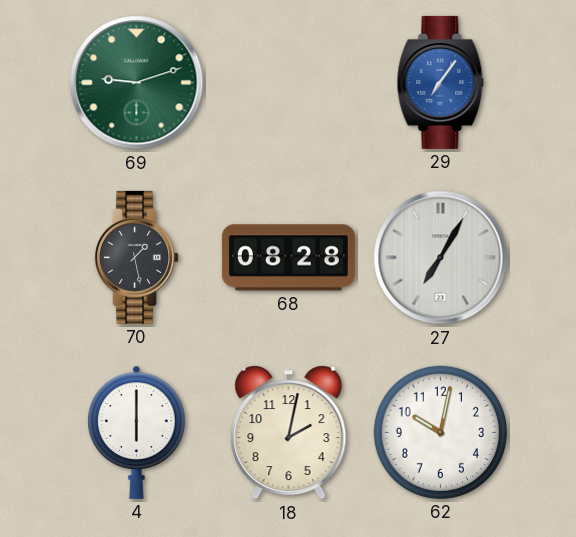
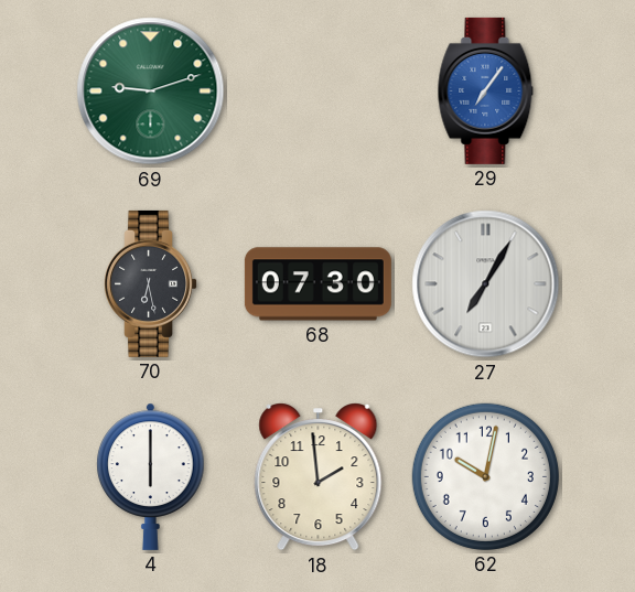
70: 1:28 -> 6:28 (151, 283)
68: 08:28 -> 07:30 (317, 284)
18: 2:02 -> 1:59 (319, 477)
